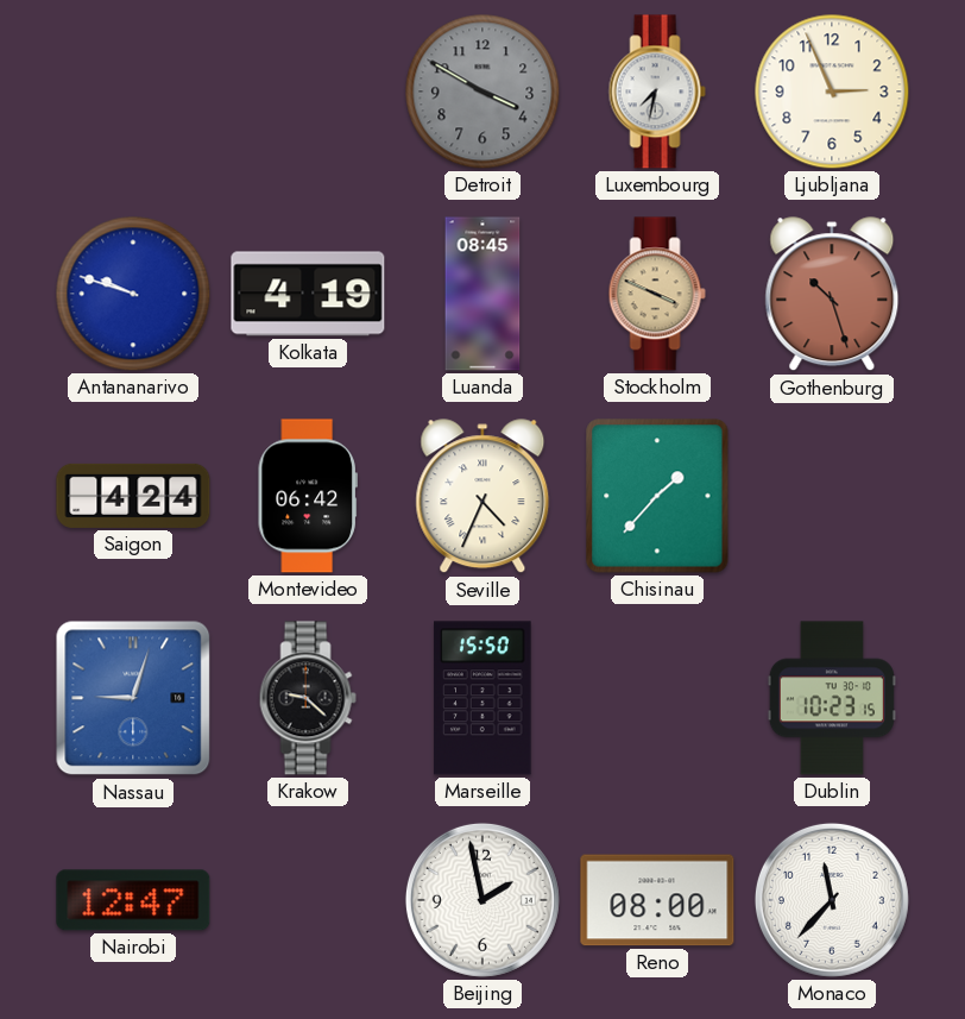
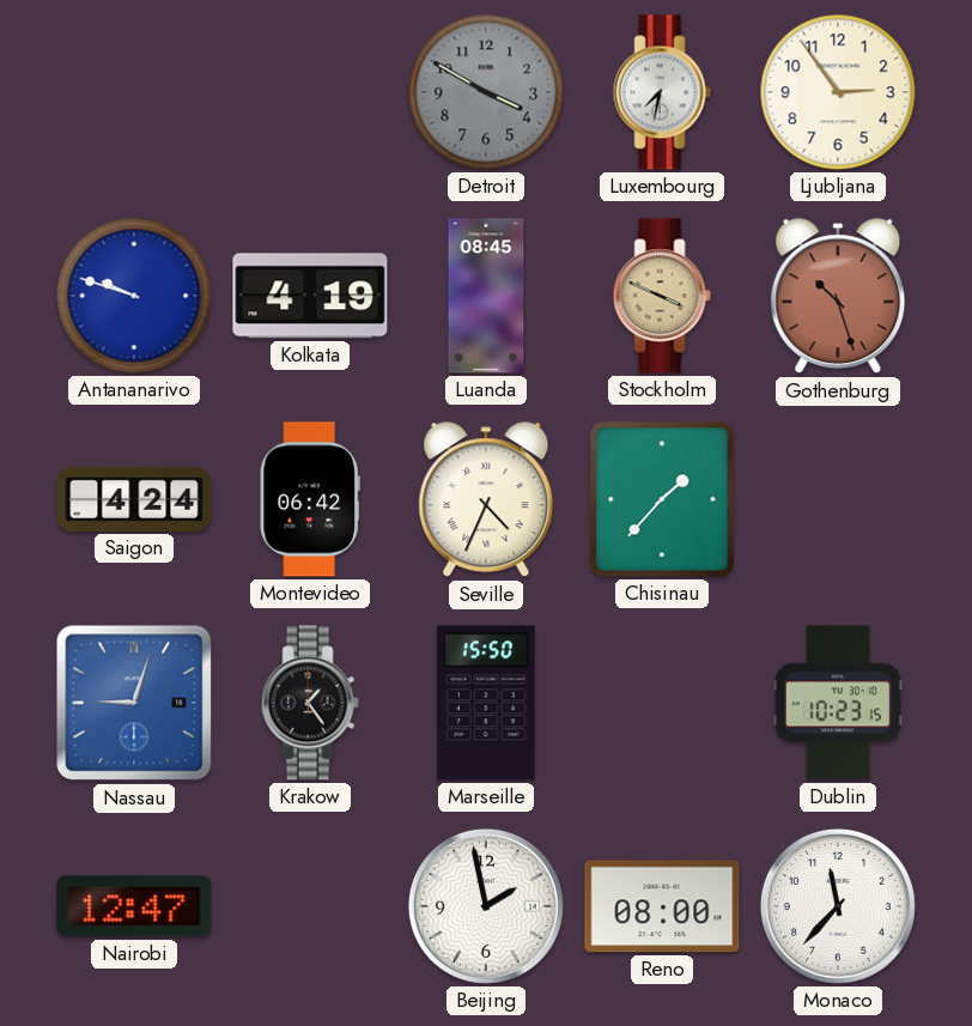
Ljubljana: 2:56 -> 2:54 (838, 92)
Krakow: 9:22 -> 1:24 (310, 703)
